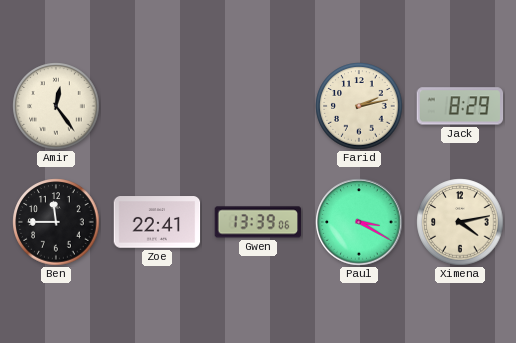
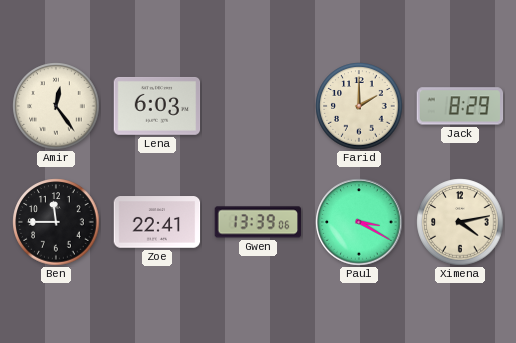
Lena: none -> 6:03 (157, 106)
Farid: 2:13 -> 2:00 (359, 106)
